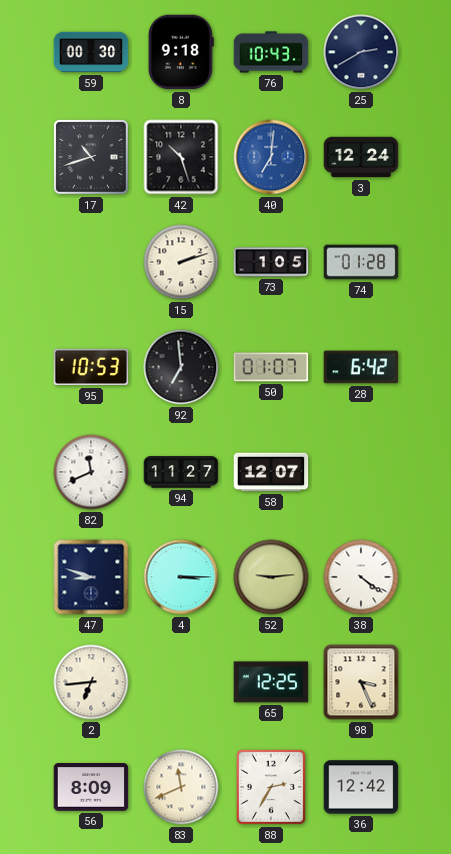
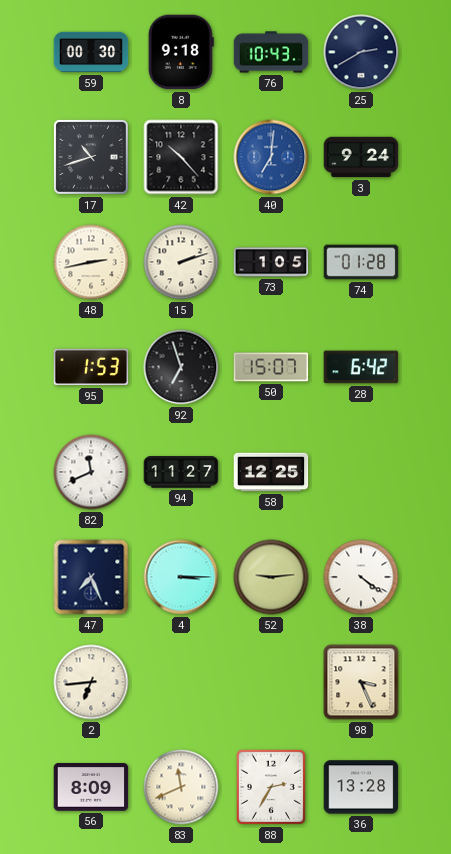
42: 10:27 -> 10:23 (181, 157)
3: 12:24 -> 9:24 (361, 157)
48: none -> 2:43 (91, 262)
95: 10:53 -> 1:53 (91, 367)
92: 6:59 -> 6:57 (181, 367)
50: 01:07 -> 15:07 (271, 367)
58: 12:07 -> 12:25 (271, 472)
47: 8:48 -> 7:26 (91, 577)
65: 12:25 -> none (271, 682)
36: 12:42 -> 13:28 (361, 787)
